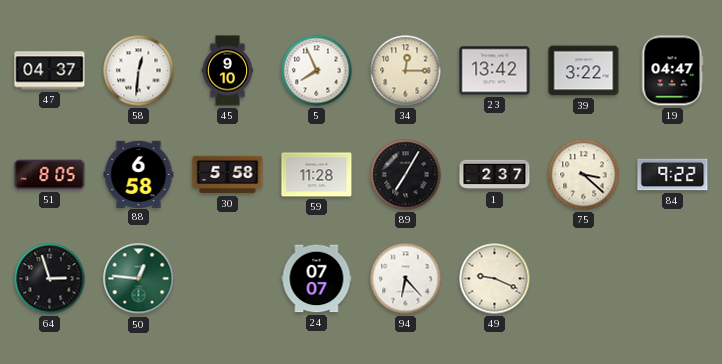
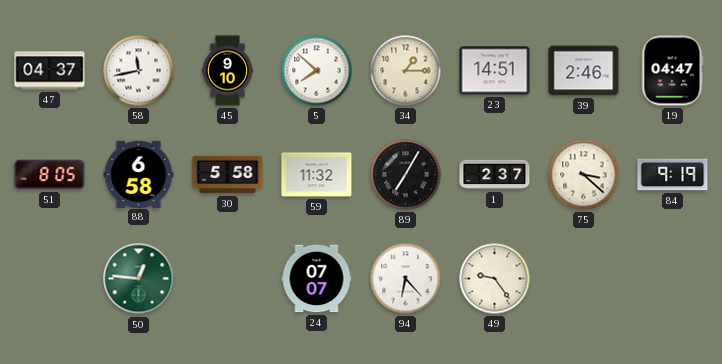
58: 12:31 -> 11:43 (139, 71)
5: 7:56 -> 7:52 (317, 71)
34: 12:15 -> 1:15 (406, 71)
23: 13:42 -> 14:51 (495, 71)
39: 3:22 -> 2:46 (584, 71)
59: 11:28 -> 11:32 (317, 175)
84: 9:22 -> 9:19 (673, 175)
64: 2:57 -> none (50, 279)
49: 9:19 -> 9:24 (495, 279)
